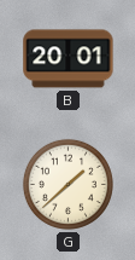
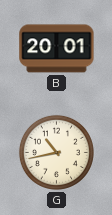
G: 1:38 -> 10:43 (56, 152)
